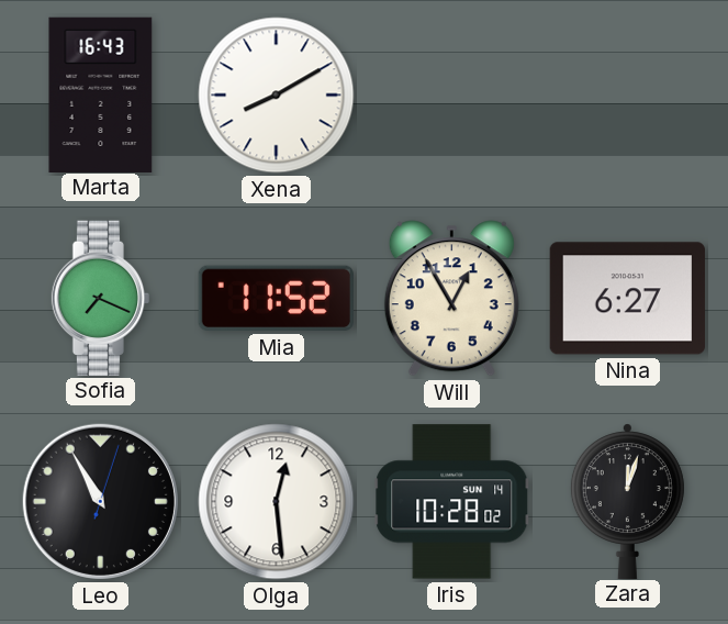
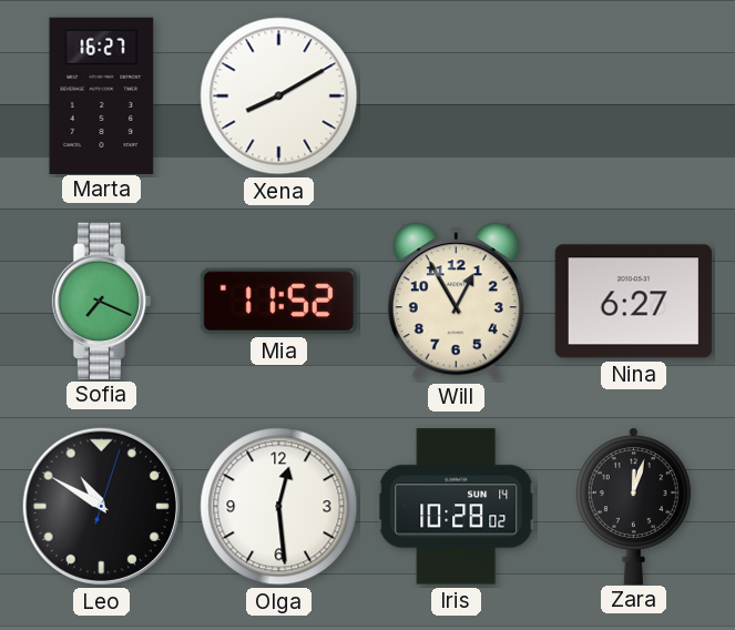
Marta: 16:43 -> 16:27 (102, 95)
Leo: 10:55 -> 10:50 (101, 506)
